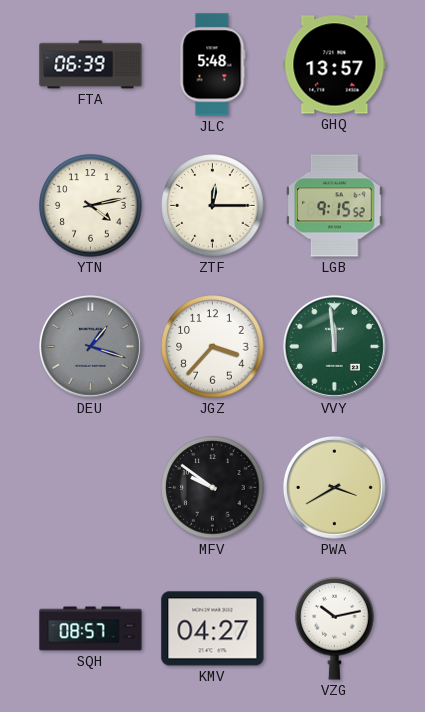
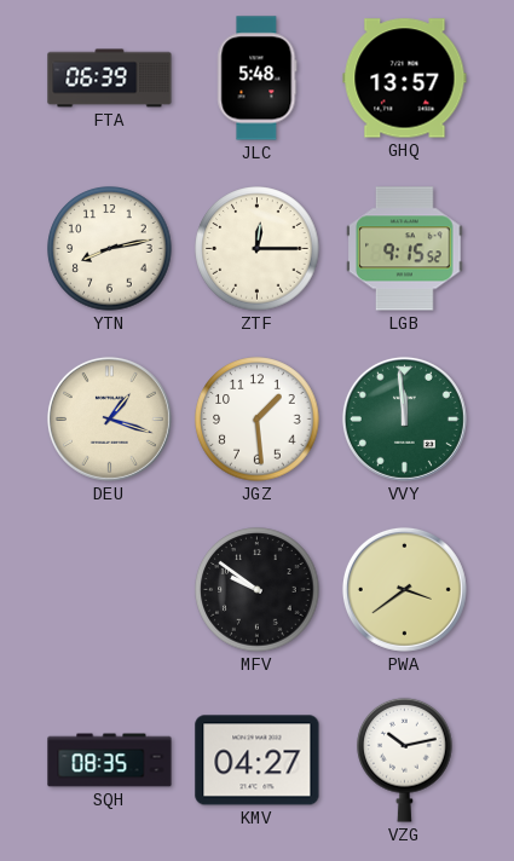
YTN: 4:13 -> 8:13 (110, 249)
DEU dial: grey -> cream (109, 418)
JGZ: 3:37 -> 1:29 (258, 420)
PWA: 3:40 -> 3:39 (404, 589)
SQH: 08:57 -> 08:35 (110, 761)
